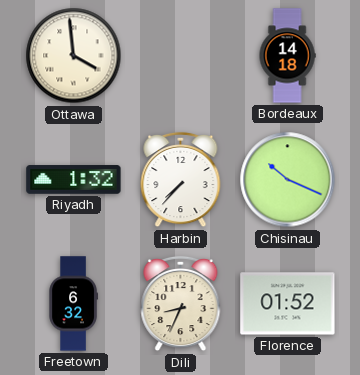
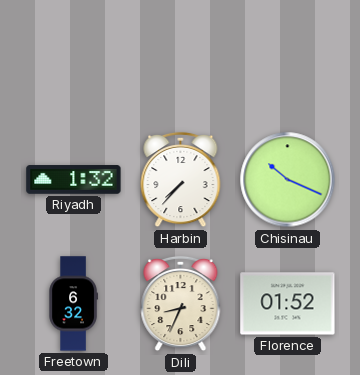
Ottawa: 3:59 -> none (74, 56)
Bordeaux: 14:18 -> none (287, 56)
